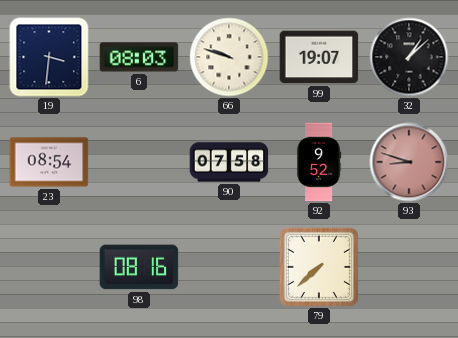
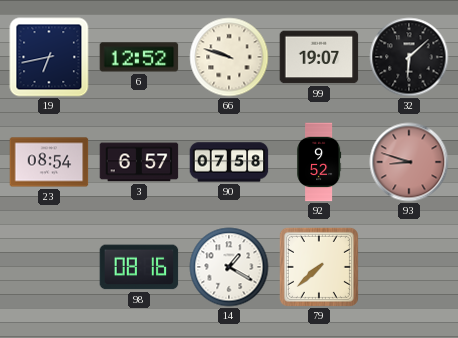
19: 3:31 -> 6:43 (49, 57)
6: 08:03 -> 12:52 (139, 57)
32: 1:08 -> 6:08 (409, 57)
3: none -> 6:57 (139, 162)
14: none -> 1:20 (229, 267)
